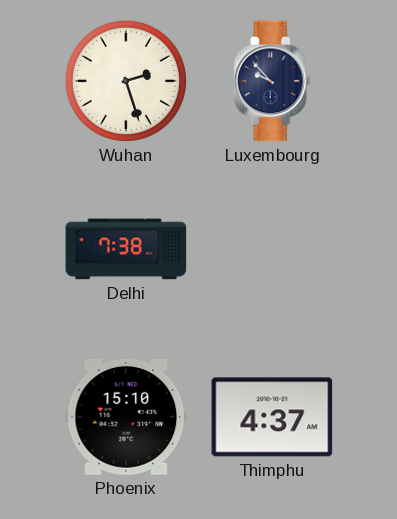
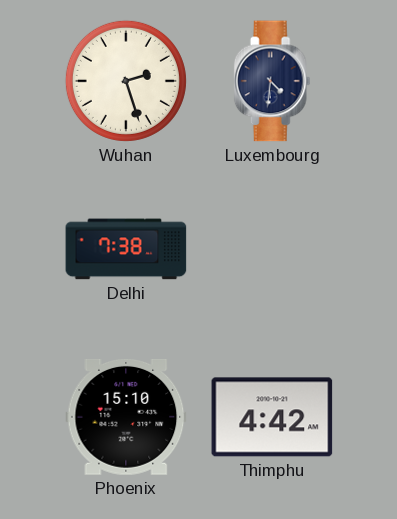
Luxembourg: 9:53 -> 4:31 (272, 81)
Thimphu: 4:37 -> 4:42 (272, 417)
